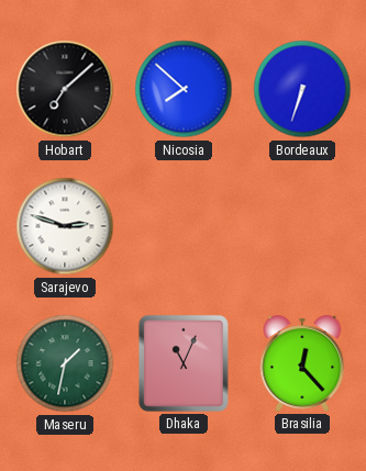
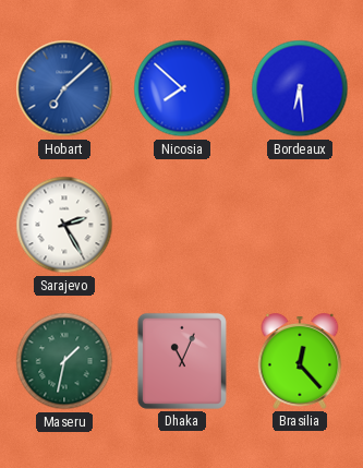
Hobart dial: black -> blue (64, 88)
Bordeaux: 6:33 -> 6:29 (300, 88)
Sarajevo: 2:48 -> 2:25 (64, 225)
